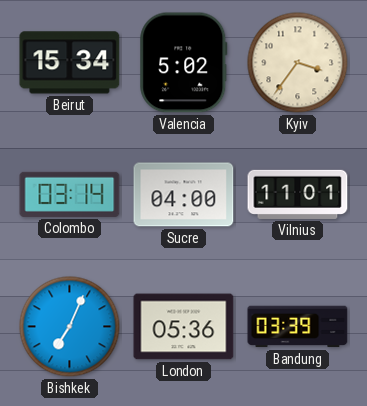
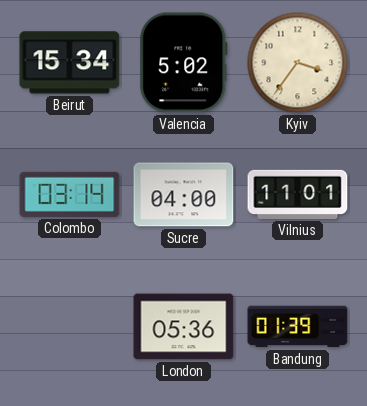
Bishkek: 7:04 -> none (70, 327)
Bandung: 03:39 -> 01:39 (298, 327)
